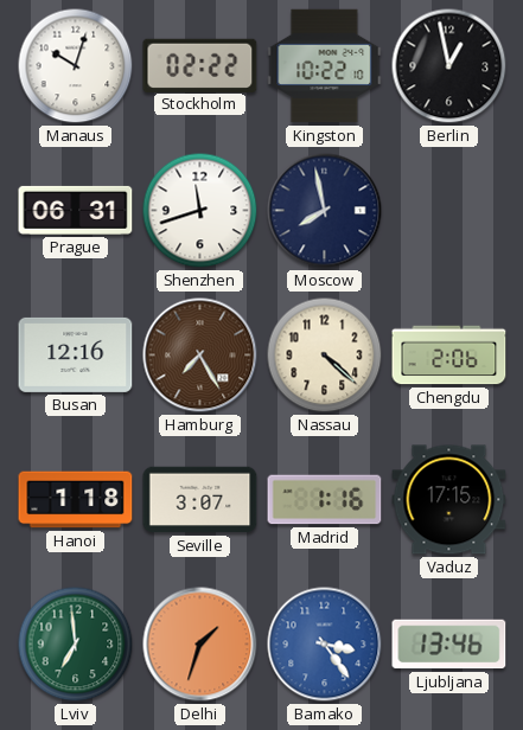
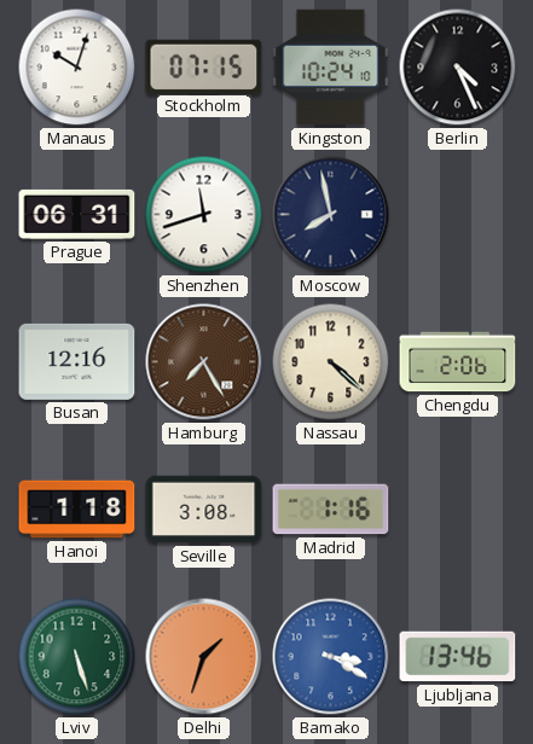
Stockholm: 02:22 -> 07:15 (204, 66)
Kingston: 10:22 -> 10:24 (331, 68)
Berlin: 12:58 -> 4:26 (458, 68)
Seville: 3:07 -> 3:08 (204, 510)
Vaduz: 17:15 -> none (449, 500)
Lviv: 6:59 -> 5:27 (77, 657)
Bamako: 3:24 -> 3:20 (331, 657)
